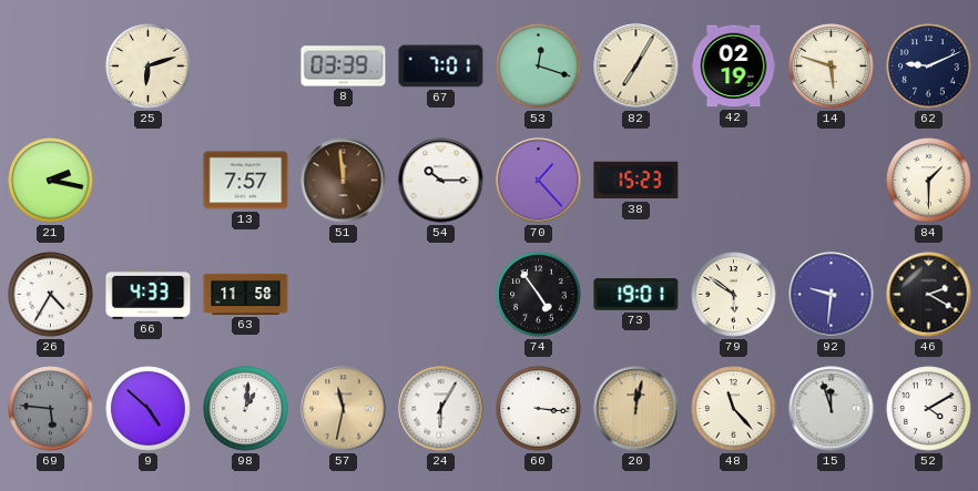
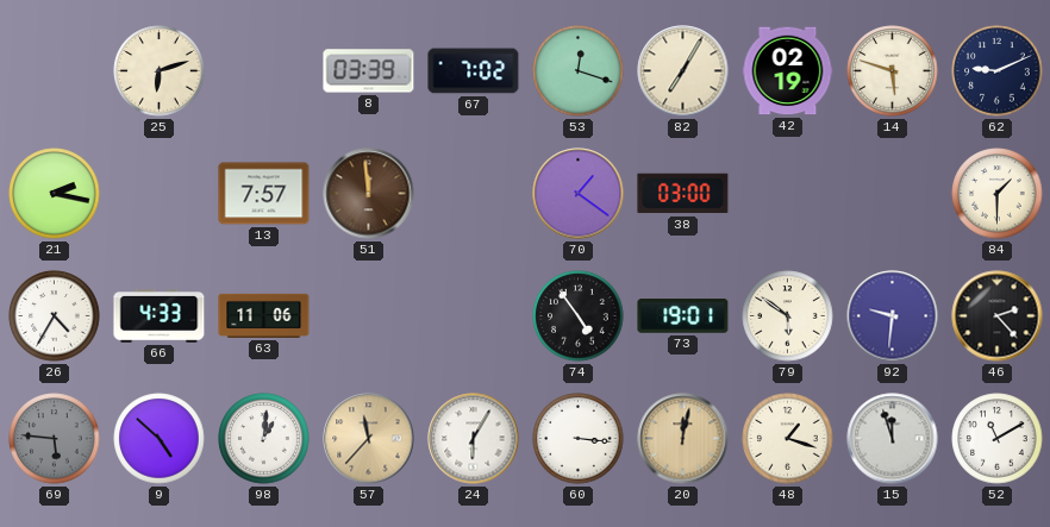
67: 7:01 -> 7:02 (474, 71)
54: 10:15 -> none (441, 181)
70: 1:23 -> 1:21 (579, 194)
38: 15:23 -> 03:00 (683, 194)
63: 11:58 -> 11:06 (264, 315)
46: 2:20 -> 2:23 (998, 316)
57: 11:32 -> 11:37 (369, 439)
48: 11:23 -> 1:18 (788, 439)
52: 4:10 -> 11:10 (998, 439)
